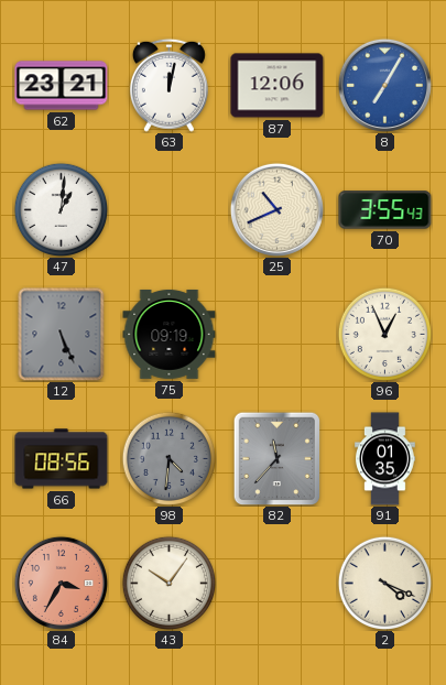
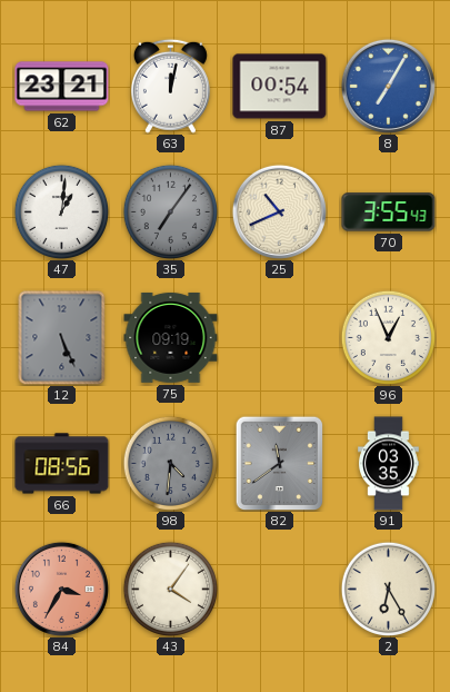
87: 12:06 -> 00:54 (280, 87)
35: none -> 7:06 (170, 211)
82: 11:37 -> 11:39 (280, 463)
91: 01:35 -> 03:35 (389, 464)
43: 10:06 -> 4:06 (170, 589)
2: 4:19 -> 6:25 (388, 589)
